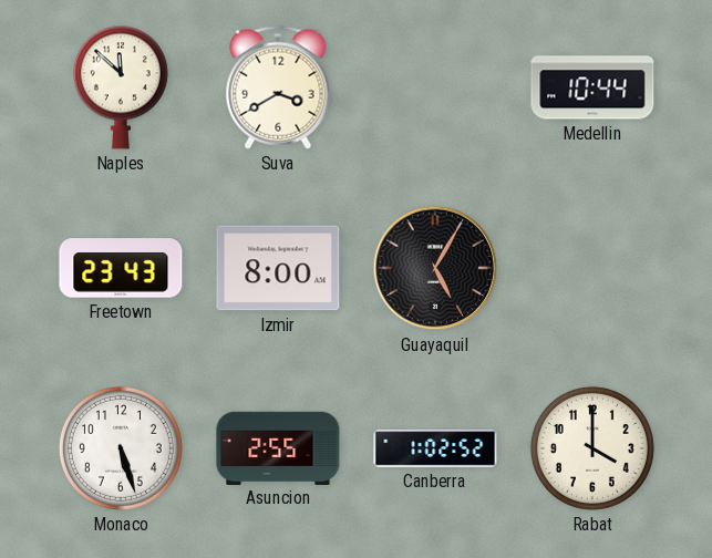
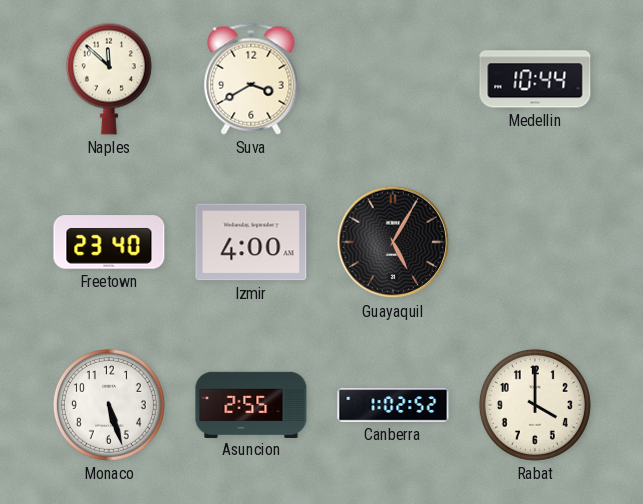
Freetown: 23:43 -> 23:40 (109, 242)
Izmir: 8:00 -> 4:00 (251, 242)
